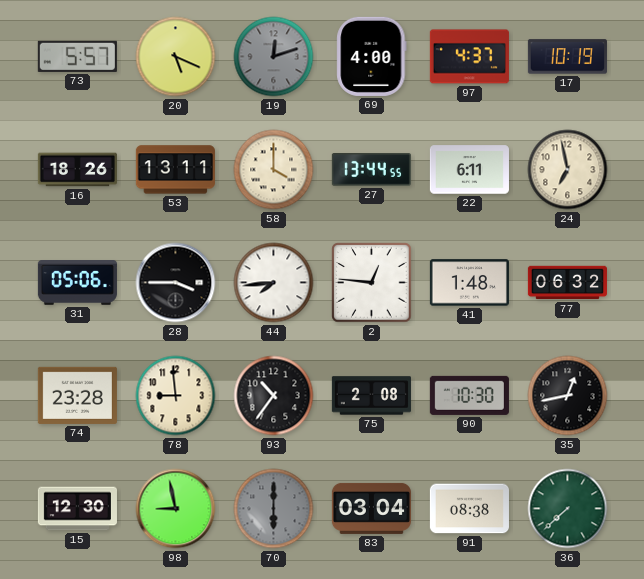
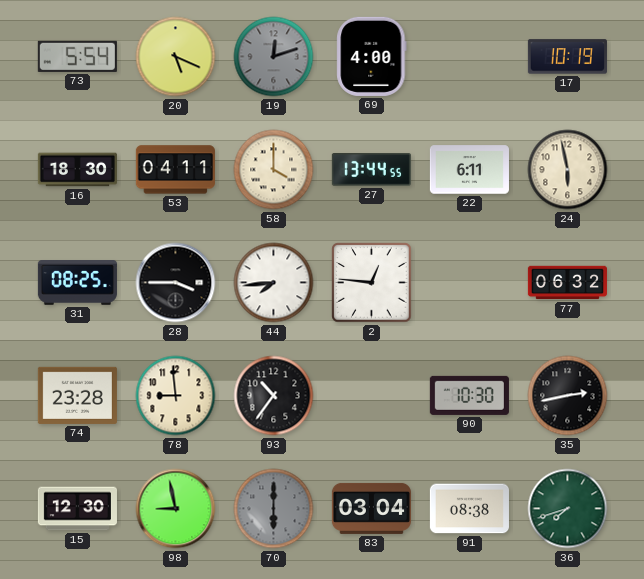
73: 5:57 -> 5:54 (77, 56)
97: 4:37 -> none (469, 57)
16: 18:26 -> 18:30 (77, 170)
53: 13:11 -> 04:11 (175, 170)
24: 6:58 -> 5:58 (568, 170)
31: 05:06 -> 08:25 (77, 283)
41: 1:48 -> none (469, 283)
75: 2:08 -> none (371, 396)
35: 12:43 -> 2:43 (568, 396)
36: 7:38 -> 7:42 (568, 509)
